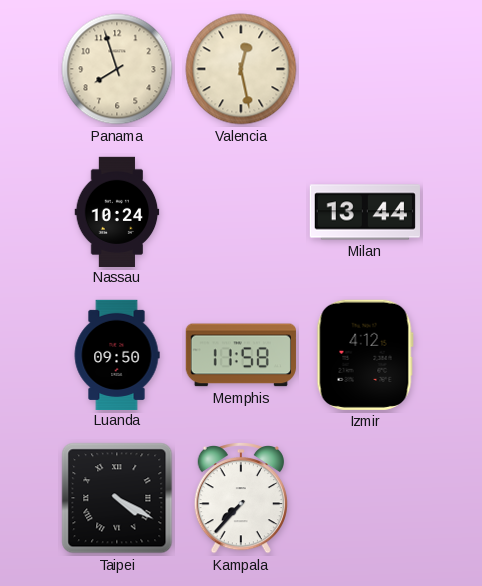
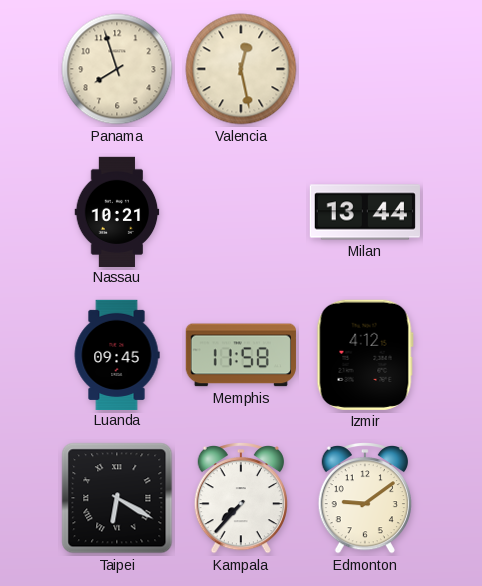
Nassau: 10:24 -> 10:21 (117, 211)
Luanda: 09:50 -> 09:45 (117, 354)
Taipei: 4:20 -> 6:20 (117, 498)
Edmonton: none -> 9:09 (365, 499)
